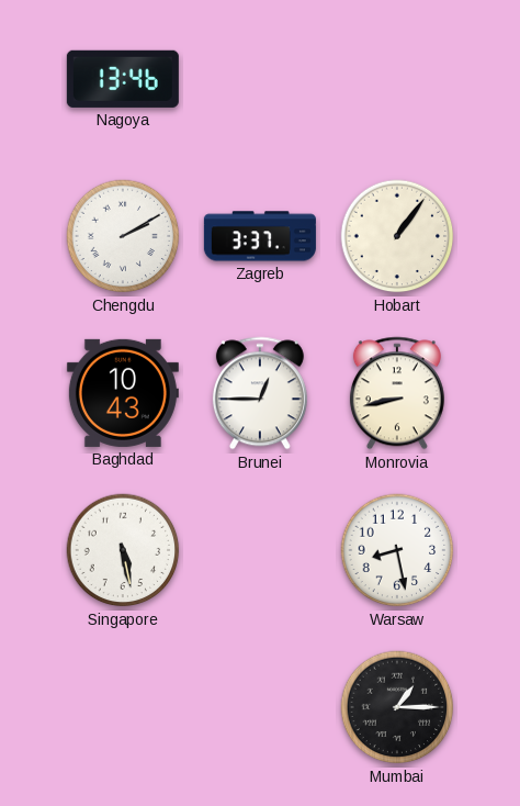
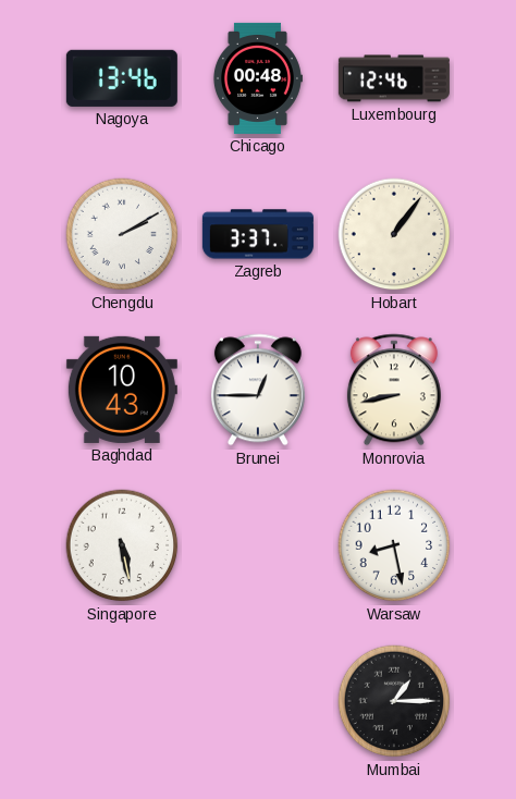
Chicago: none -> 00:48 (257, 78)
Luxembourg: none -> 12:46 (394, 78)
